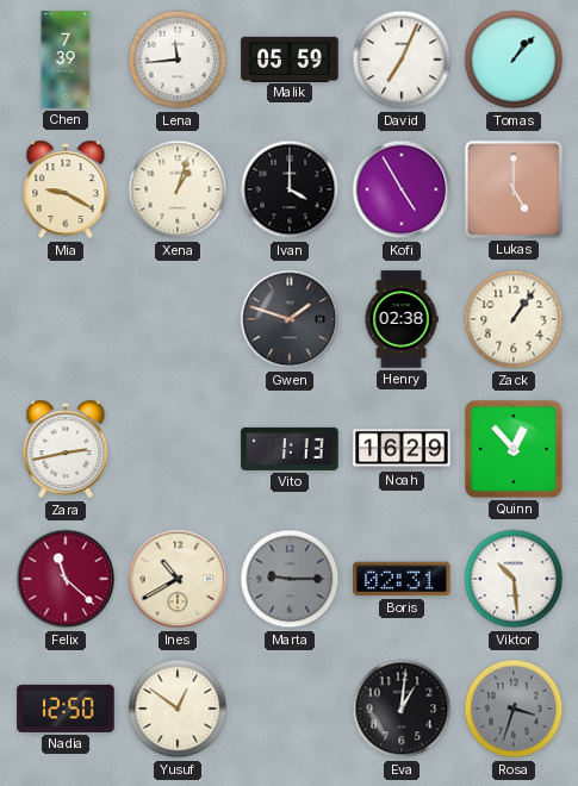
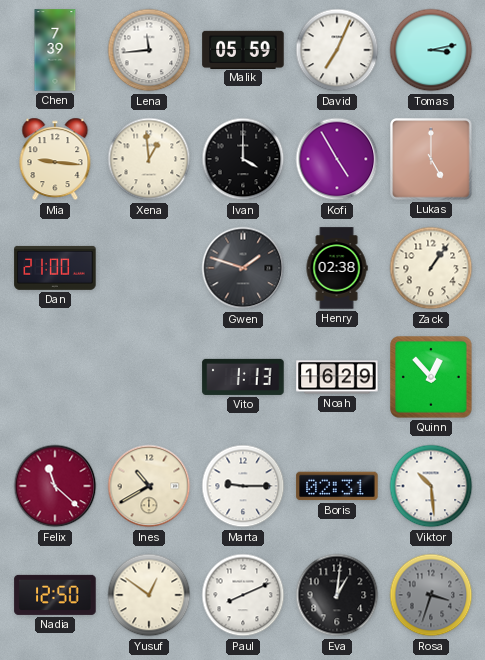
Tomas: 1:07 -> 3:13 (431, 50)
Mia: 9:20 -> 9:16 (55, 159)
Xena: 1:03 -> 12:59 (149, 159)
Dan: none -> 21:00 (55, 268)
Zara: 2:43 -> none (66, 449)
Marta dial: grey -> white (243, 486)
Paul: none -> 8:11 (243, 595)
